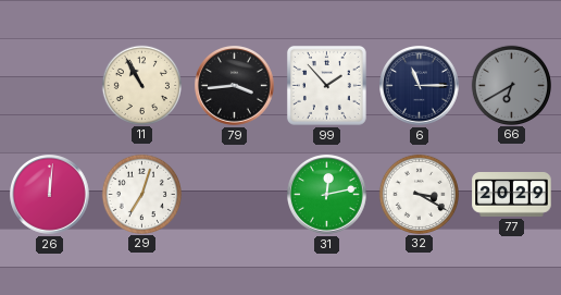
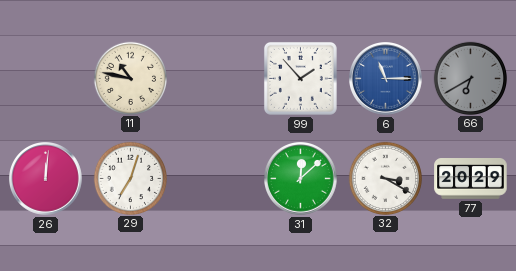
11: 10:55 -> 10:47 (130, 78)
79: 3:44 -> none (235, 86)
6 dial: navy -> blue (386, 79)
31: 12:13 -> 12:08 (301, 179)
